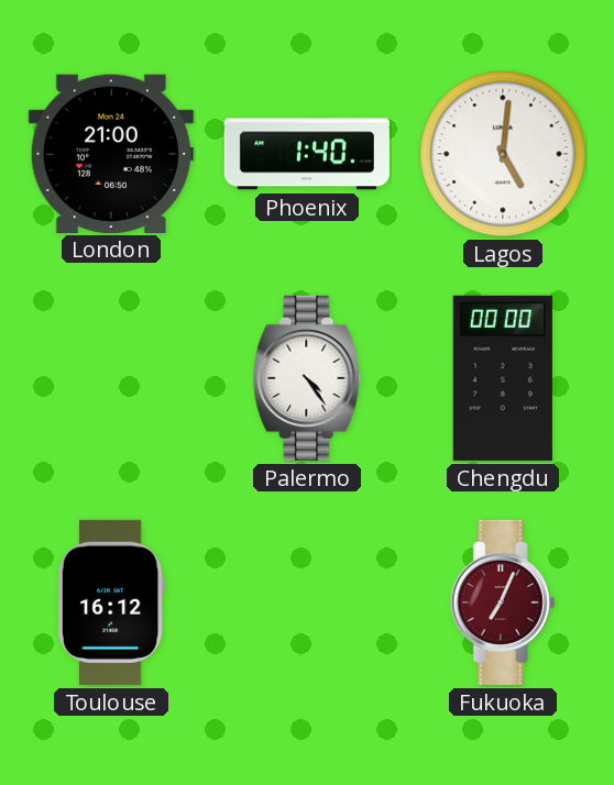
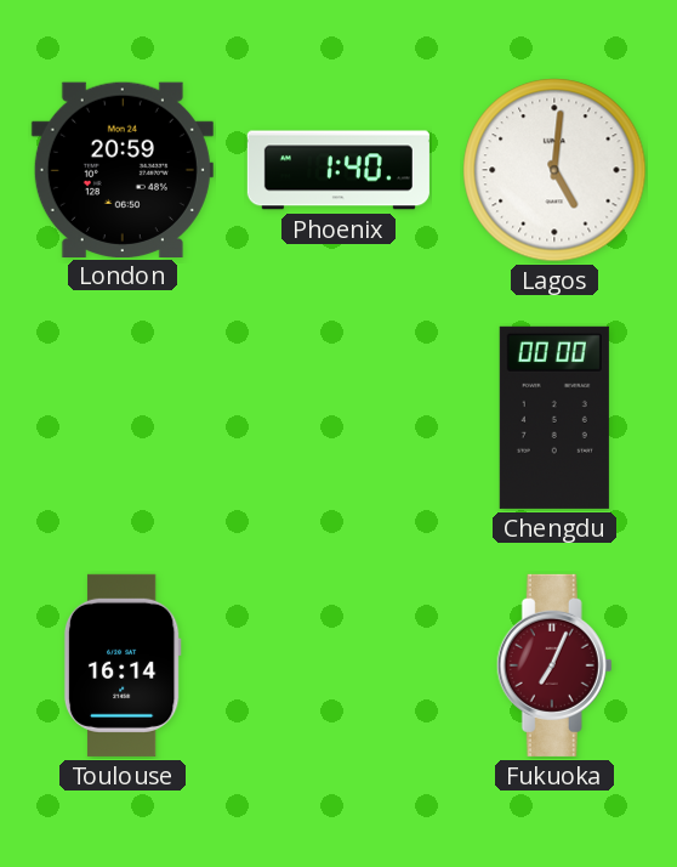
London: 21:00 -> 20:59 (123, 169)
Palermo: 4:24 -> none (307, 378)
Toulouse: 16:12 -> 16:14 (123, 665)
